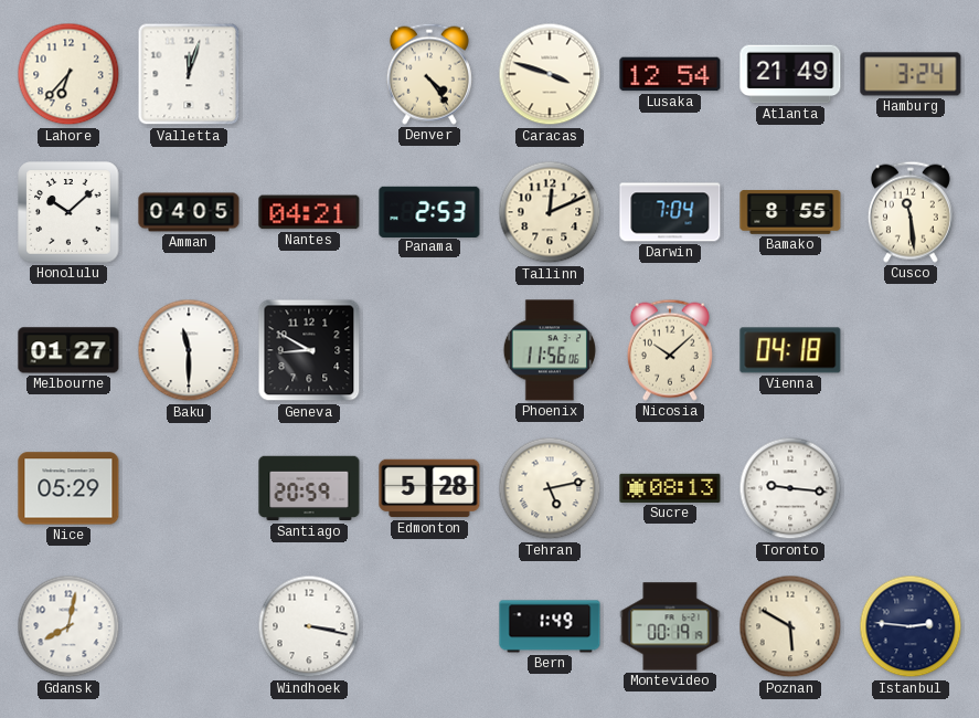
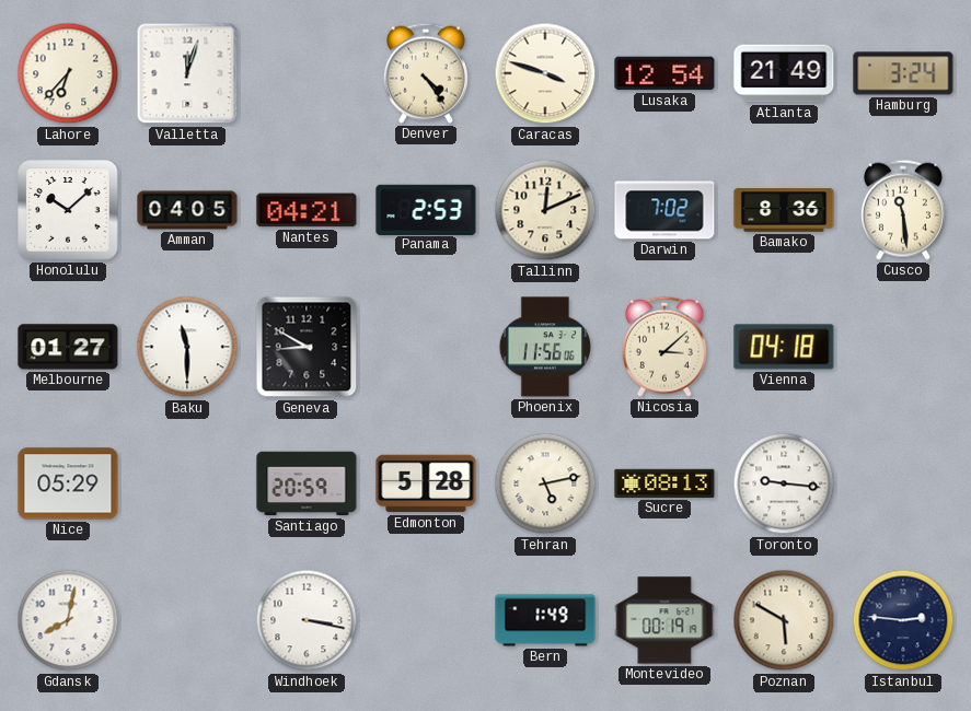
Darwin: 7:04 -> 7:02 (664, 210)
Bamako: 8:55 -> 8:36 (784, 210)
Nicosia: 10:08 -> 3:08 (664, 347)
